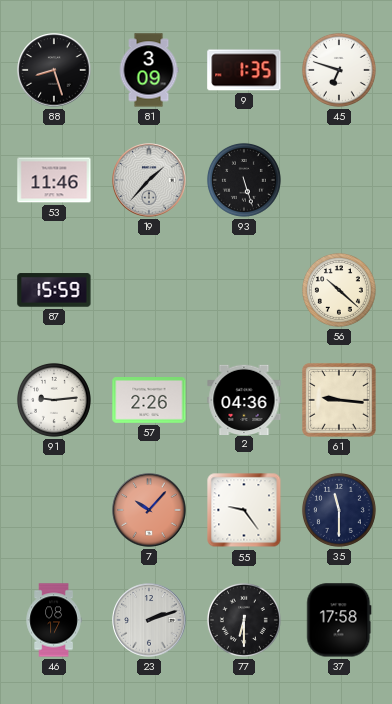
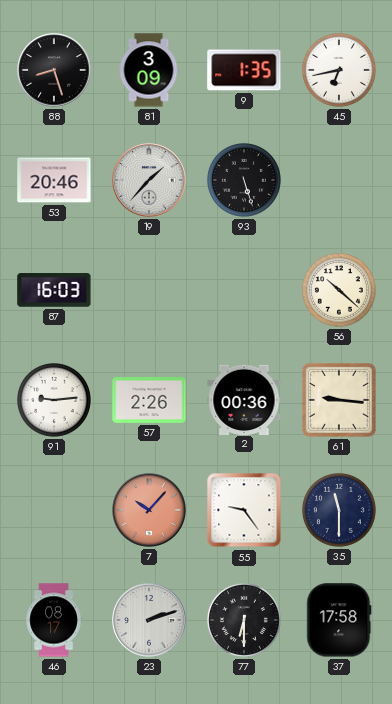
45: 6:48 -> 6:43 (339, 70)
53: 11:46 -> 20:46 (54, 180)
87: 15:59 -> 16:03 (54, 290)
2: 04:36 -> 00:36 (244, 399)
